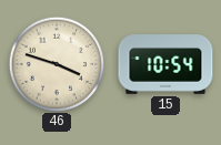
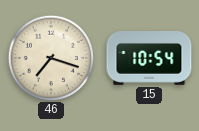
46: 3:48 -> 7:18 (50, 57)
